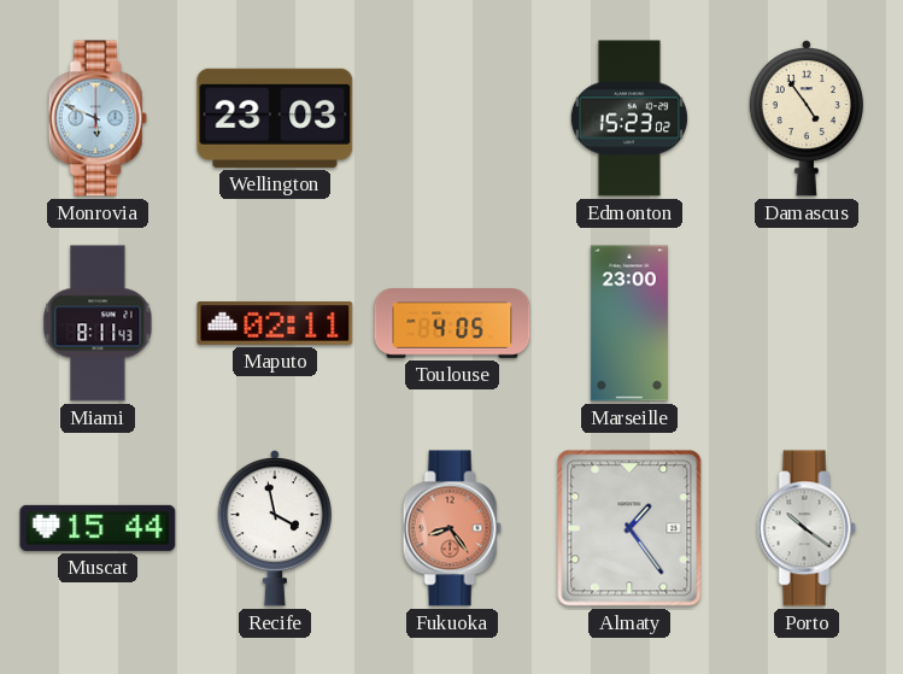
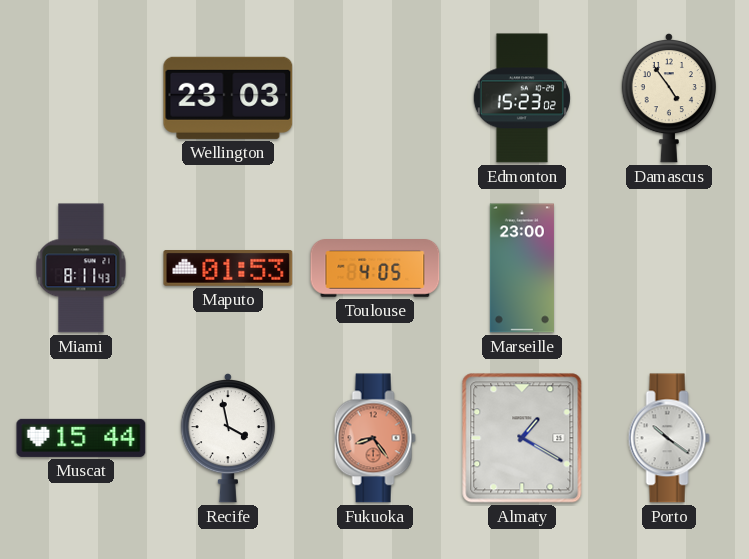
Monrovia: 5:49 -> none (98, 118)
Maputo: 02:11 -> 01:53 (228, 269)
Almaty: 1:24 -> 1:20 (522, 438)
